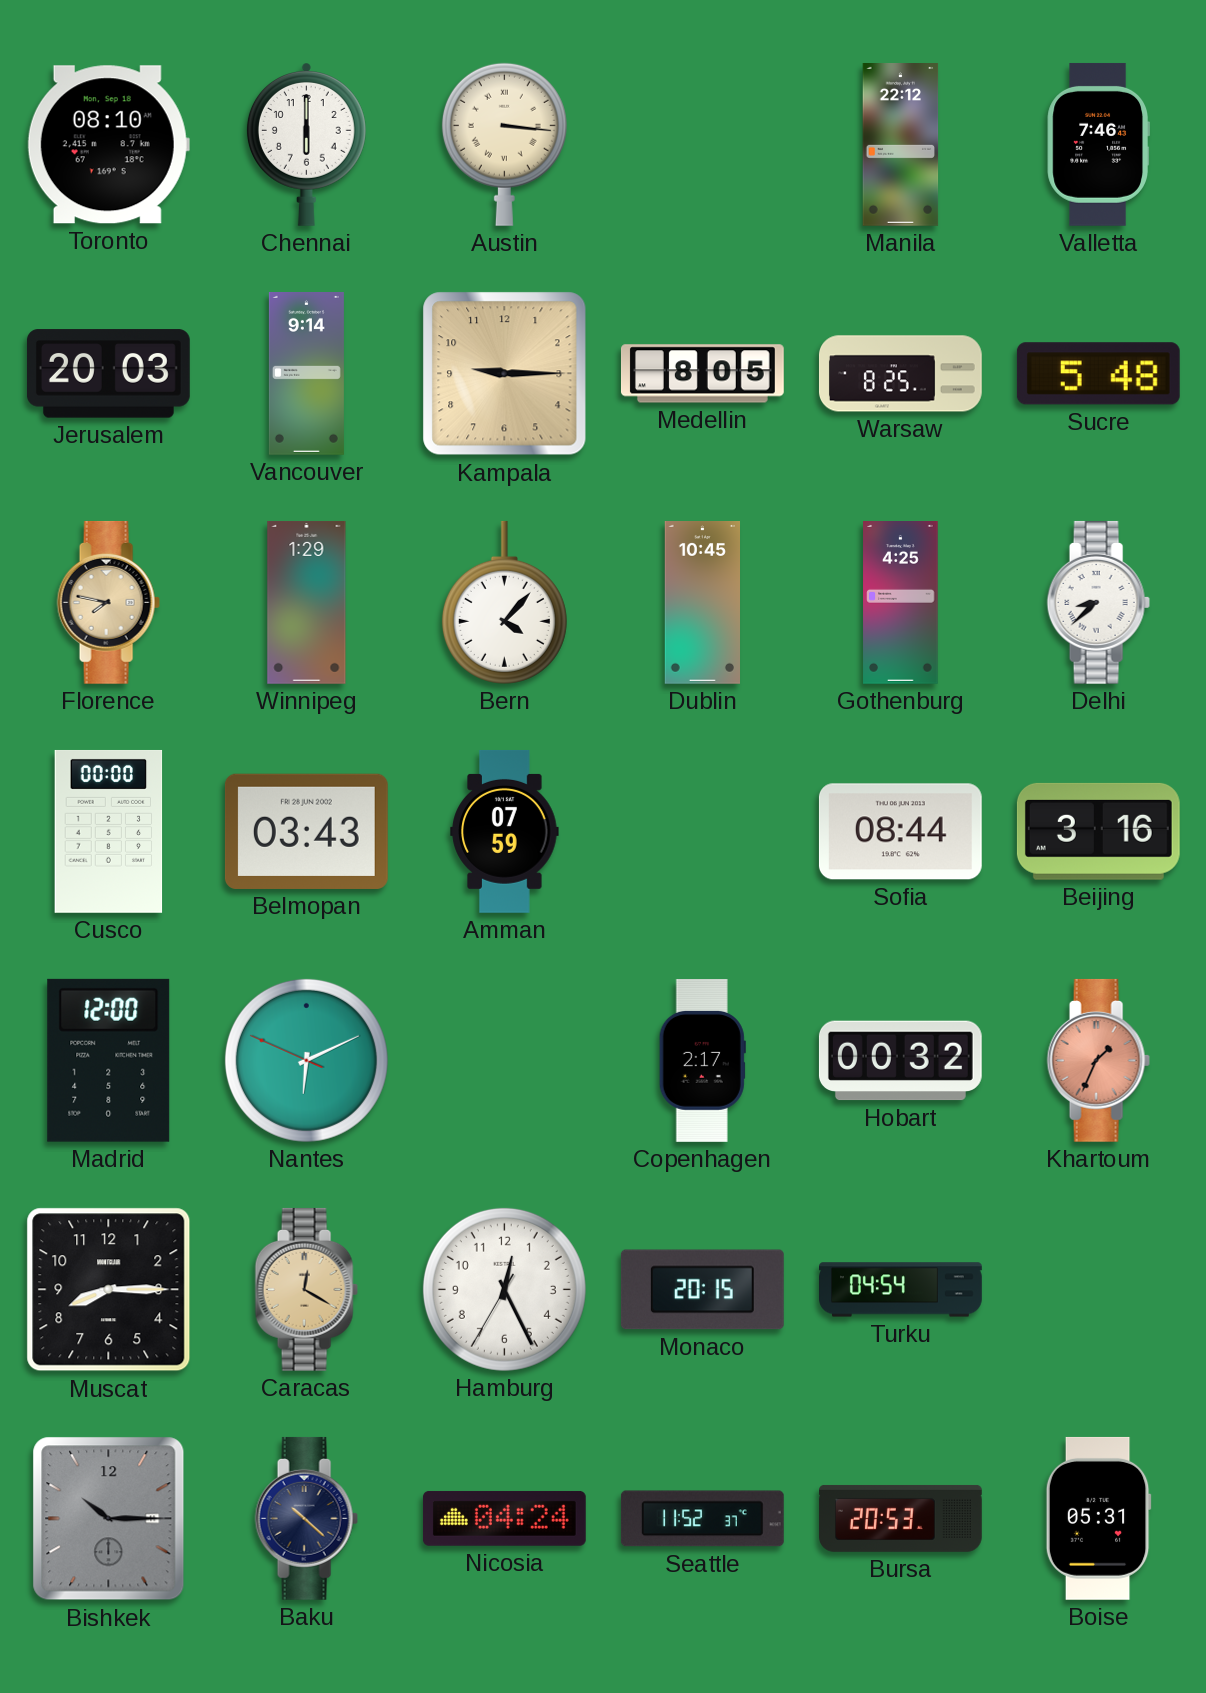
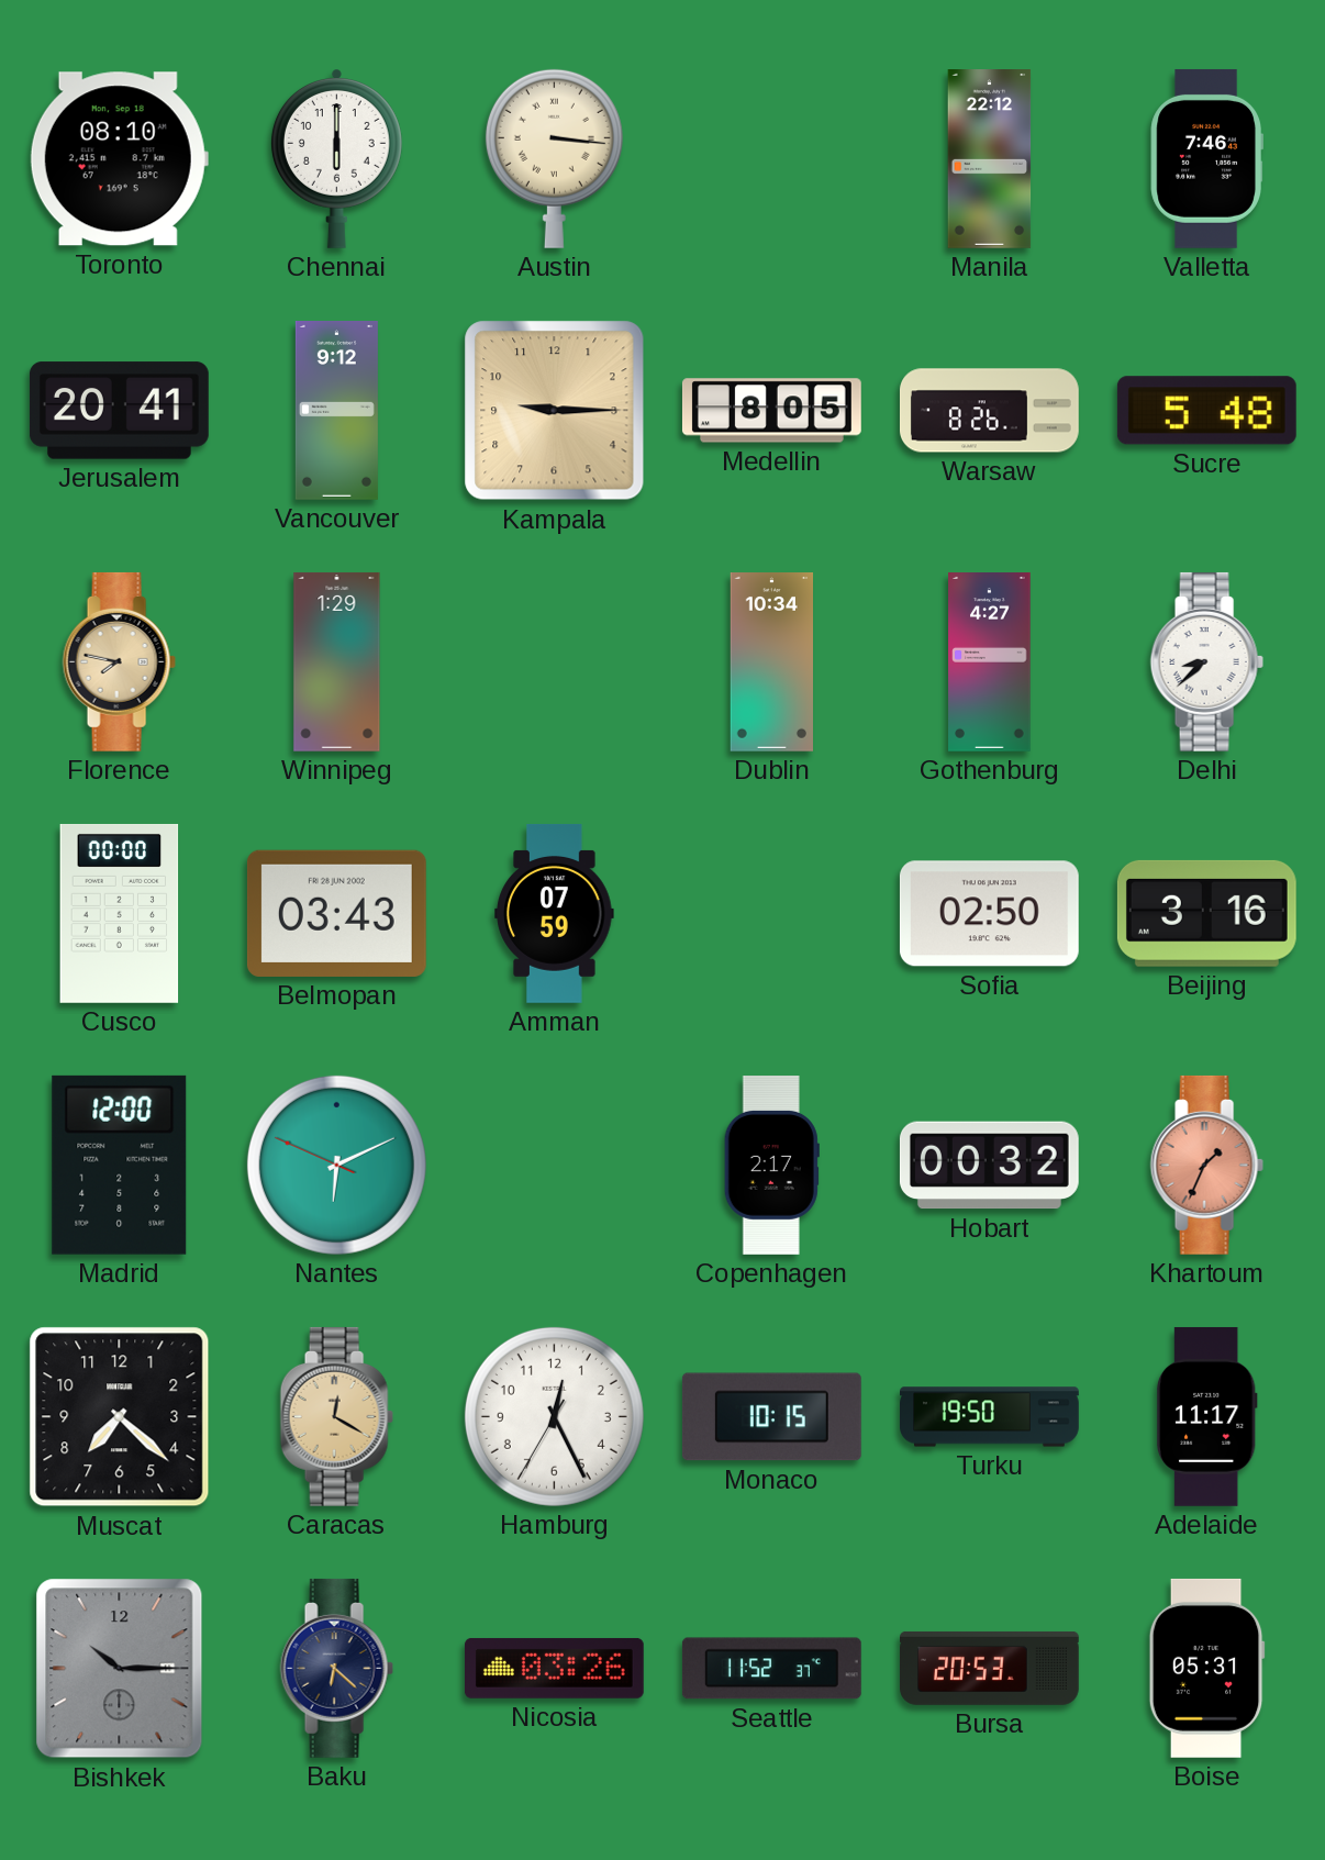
Jerusalem: 20:03 -> 20:41 (119, 411)
Vancouver: 9:14 -> 9:12 (336, 411)
Warsaw: 8:25 -> 8:26 (990, 411)
Bern: 4:07 -> none (504, 602)
Dublin: 10:45 -> 10:34 (771, 662)
Gothenburg: 4:25 -> 4:27 (990, 662)
Sofia: 08:44 -> 02:50 (989, 914)
Muscat: 8:15 -> 7:22 (120, 1417)
Monaco: 20:15 -> 10:15 (771, 1417)
Turku: 04:54 -> 19:50 (990, 1417)
Adelaide: none -> 11:17 (1206, 1416)
Baku: 10:22 -> 6:22 (336, 1668)
Nicosia: 04:24 -> 03:26 (554, 1668)
